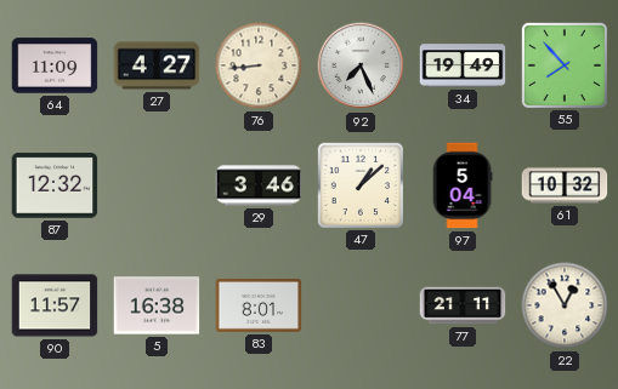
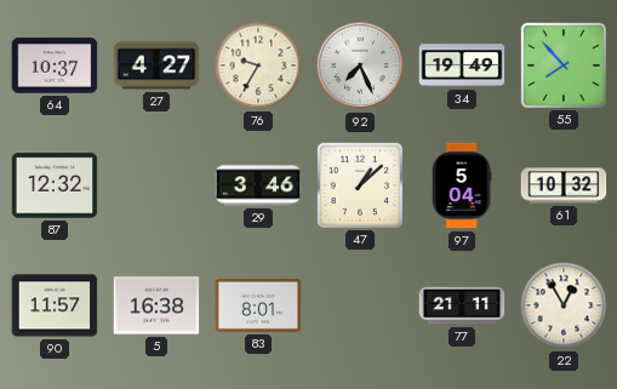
64: 11:09 -> 10:37 (55, 65)
76: 8:44 -> 9:35 (258, 65)
